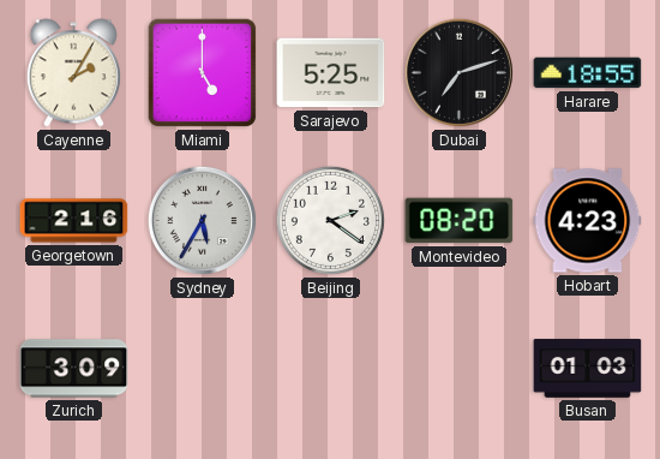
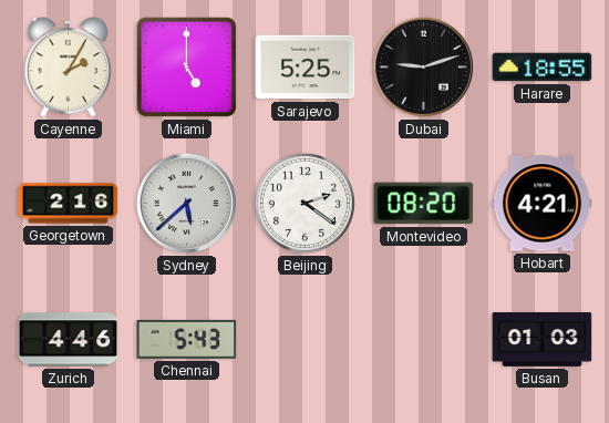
Dubai: 7:12 -> 9:12 (423, 66)
Sydney: 5:35 -> 5:38 (186, 203)
Hobart: 4:23 -> 4:21 (543, 204)
Zurich: 3:09 -> 4:46 (69, 340)
Chennai: none -> 5:43 (187, 339)
